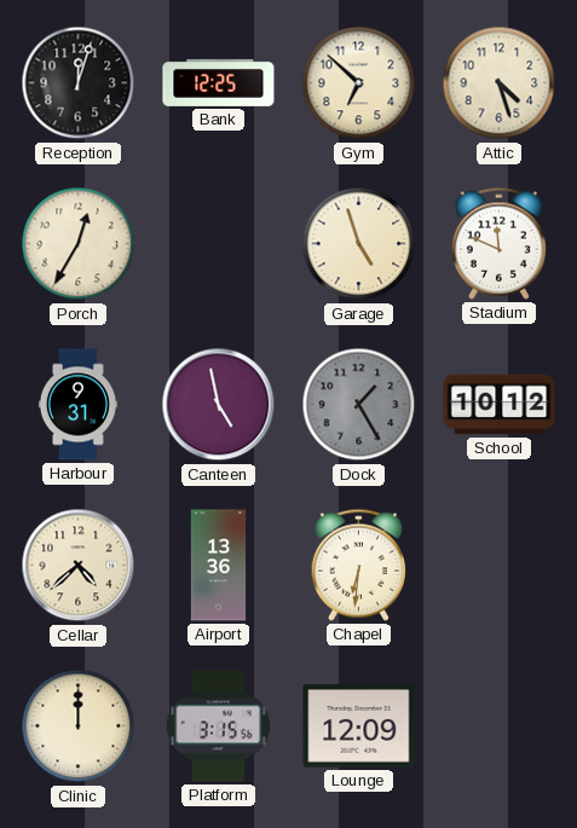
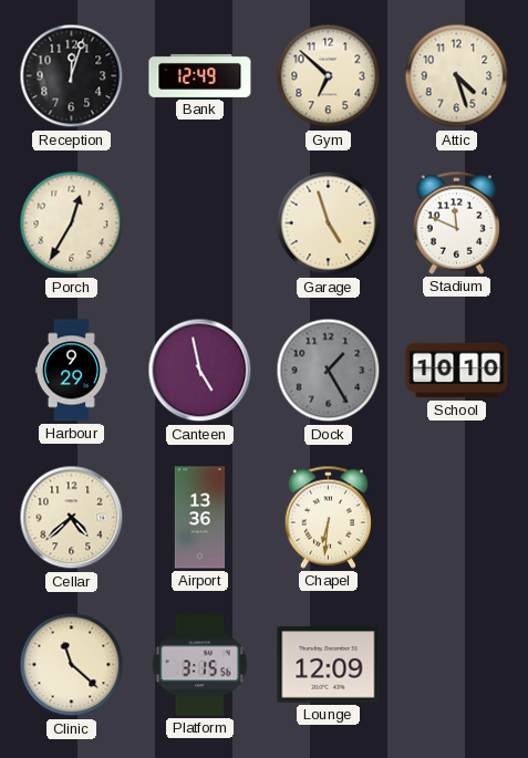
Bank: 12:25 -> 12:49 (200, 75)
Harbour: 9:31 -> 9:29 (71, 371)
School: 10:12 -> 10:10 (457, 371)
Clinic: 12:00 -> 11:22 (72, 665)
